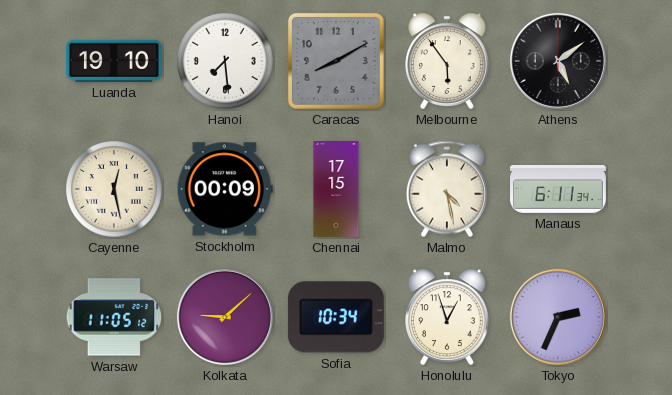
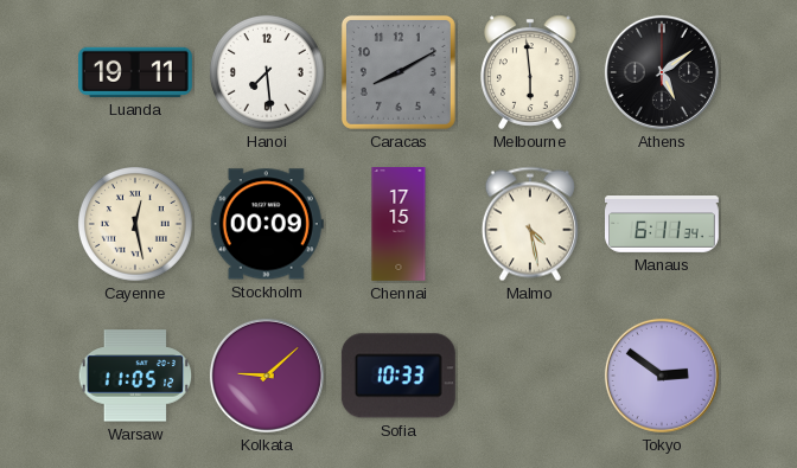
Luanda: 19:10 -> 19:11 (135, 72)
Melbourne: 5:54 -> 5:59 (530, 72)
Sofia: 10:34 -> 10:33 (398, 376)
Honolulu: 12:57 -> none (447, 317)
Tokyo: 2:34 -> 2:51 (662, 376)
